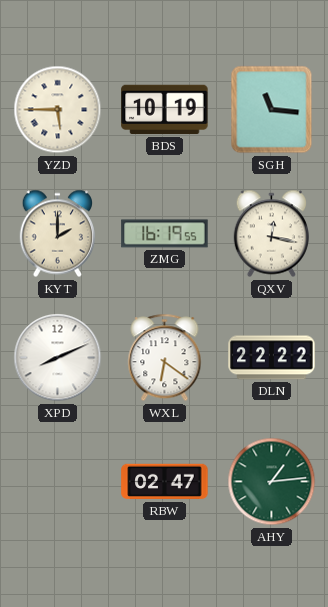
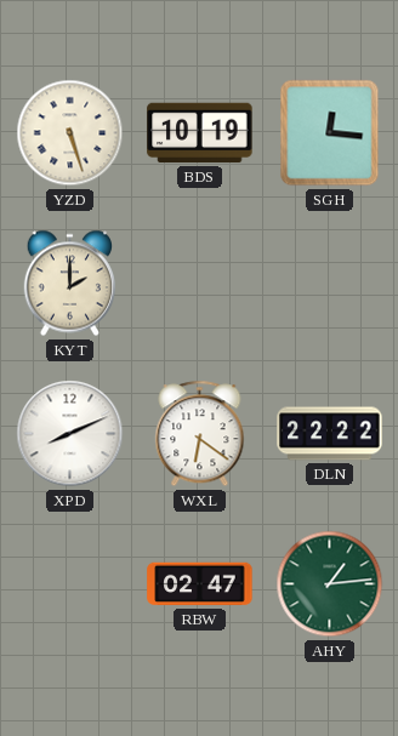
YZD: 5:45 -> 5:27 (70, 133)
SGH: 11:16 -> 12:16 (330, 133)
ZMG: 16:19 -> none (165, 234)
QXV: 12:17 -> none (271, 234)
